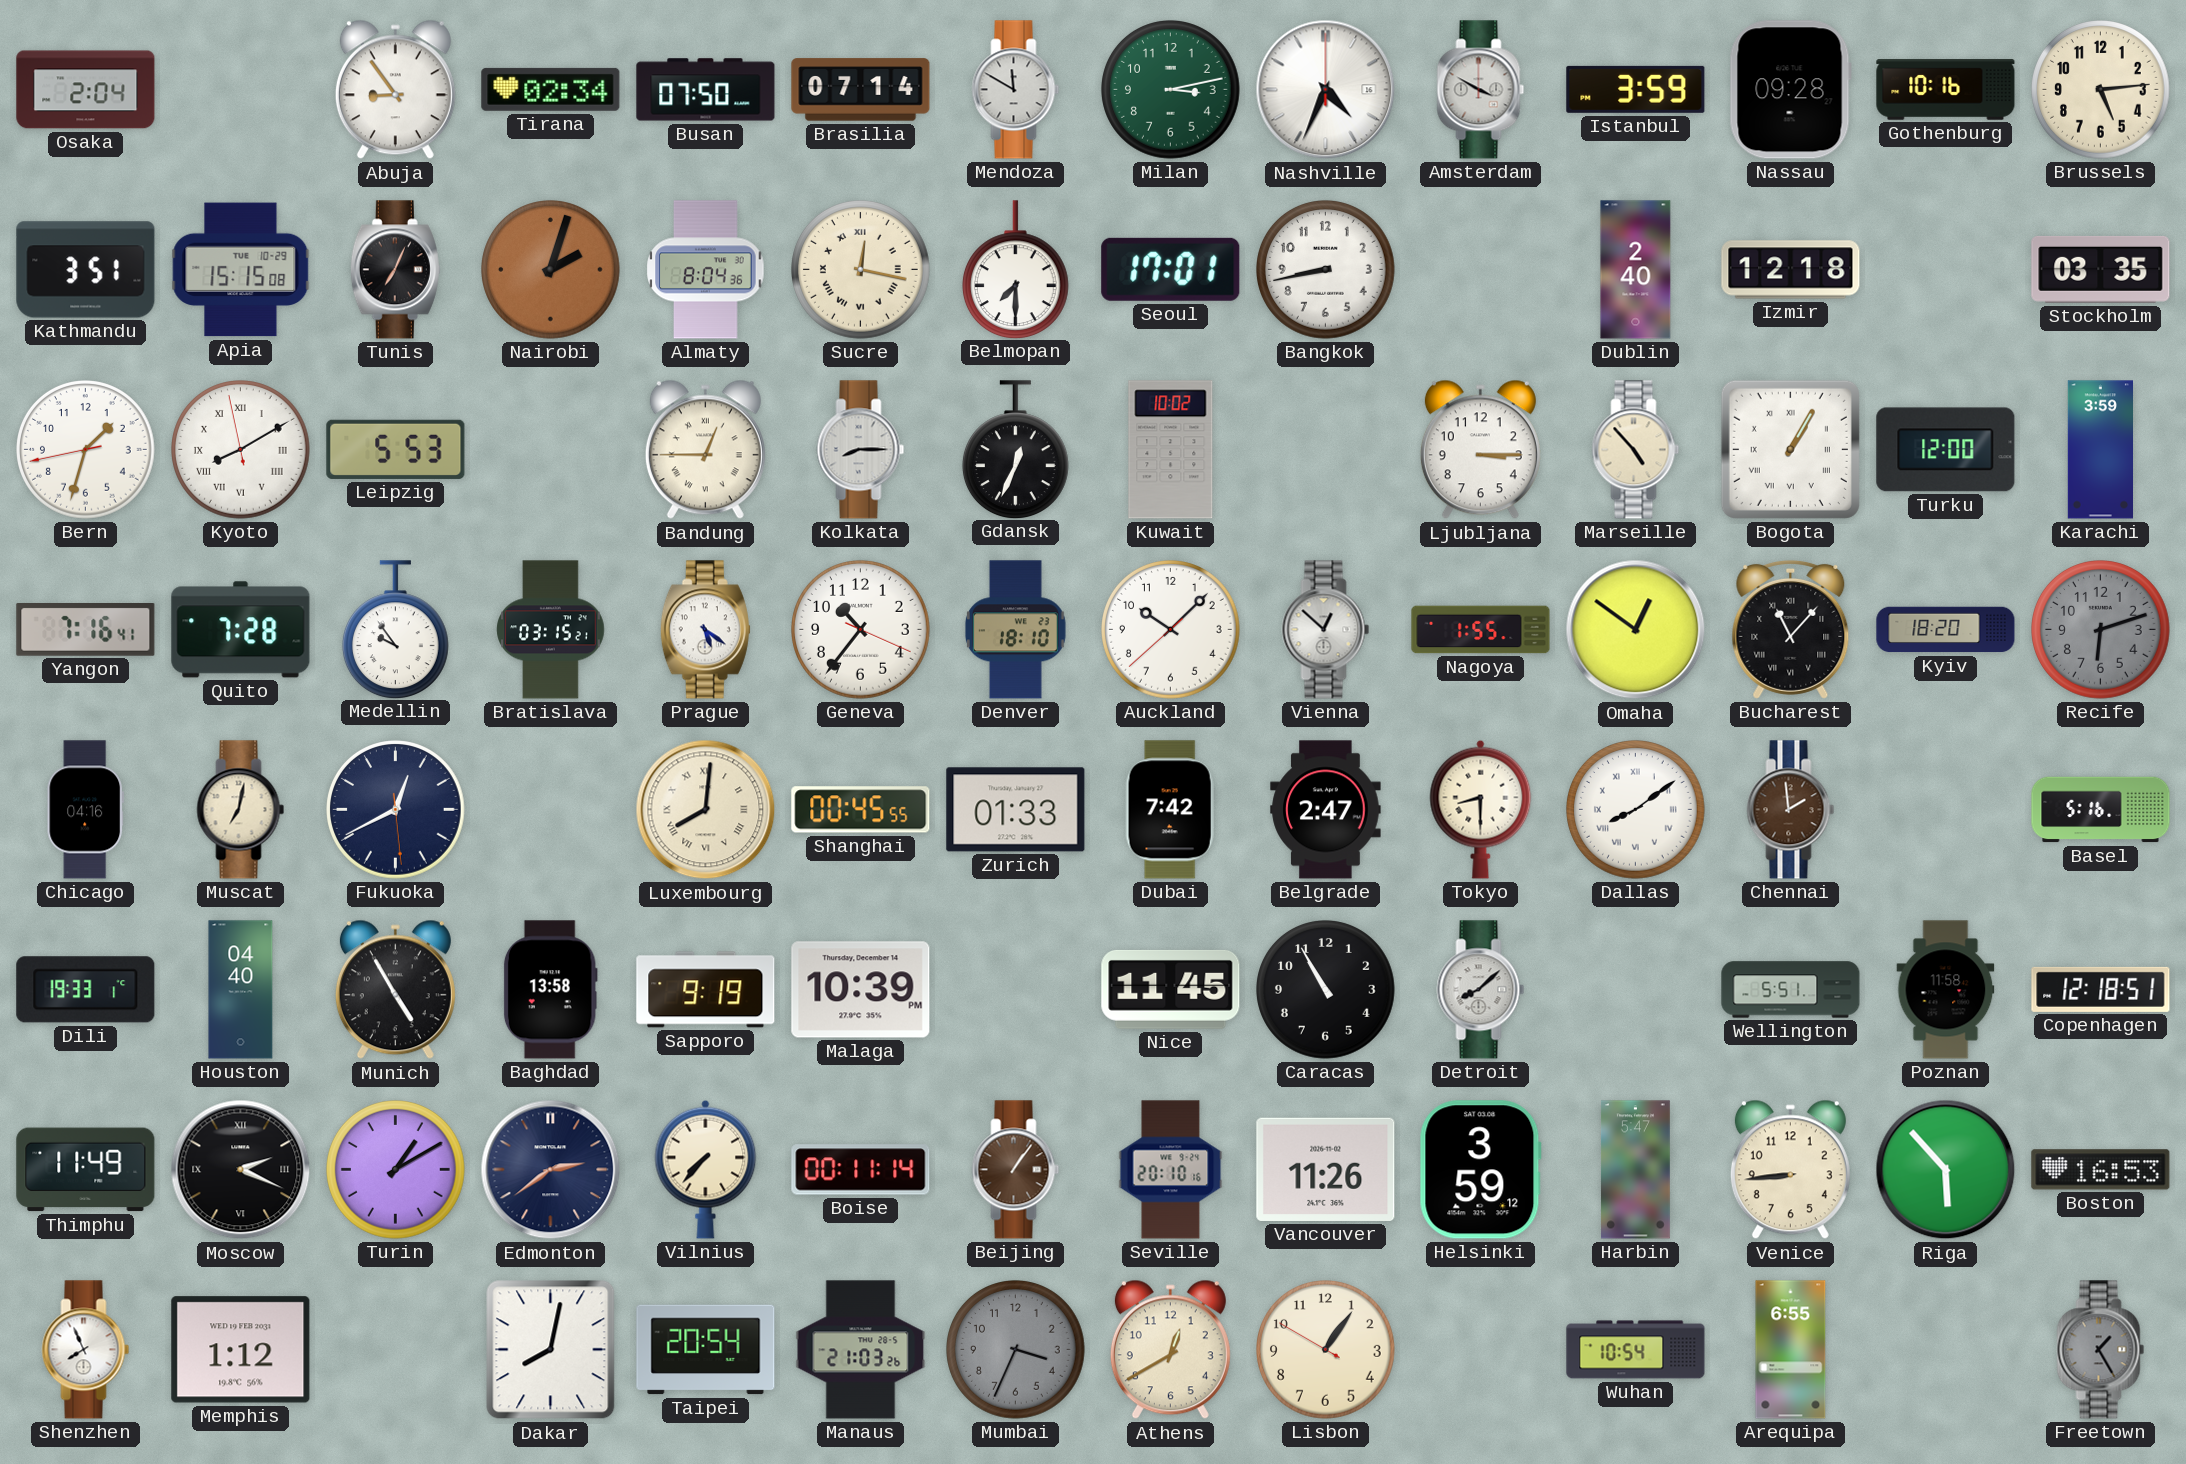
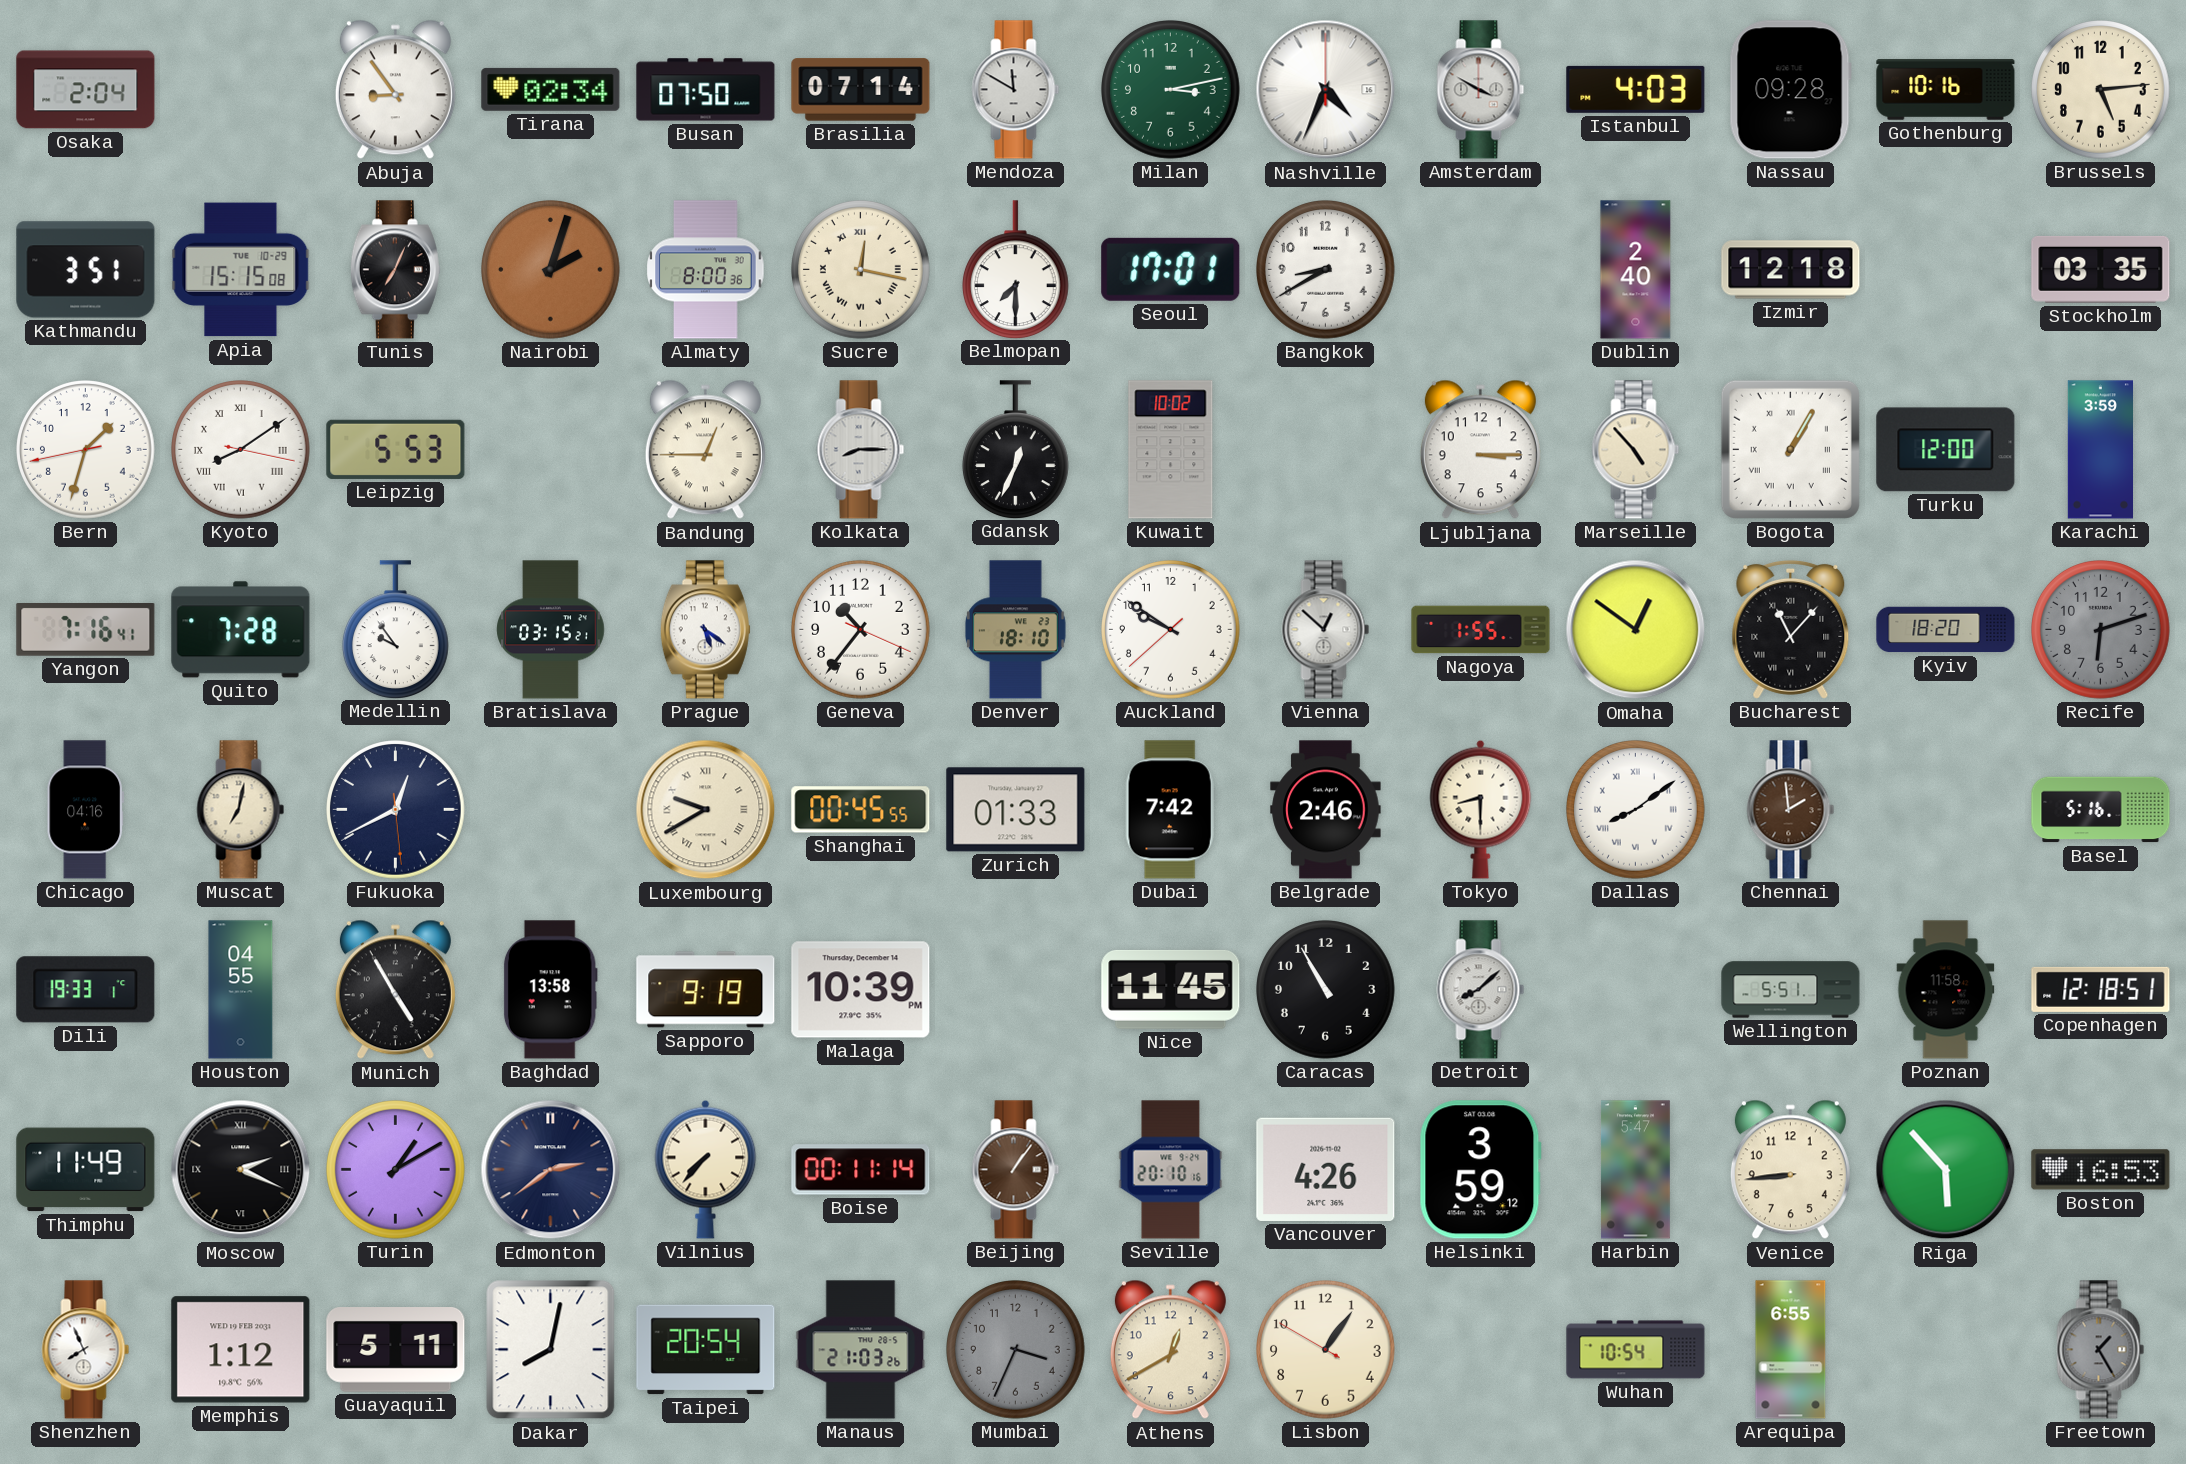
Istanbul: 3:59 -> 4:03 (1636, 89)
Almaty: 8:04 -> 8:00 (706, 270)
Bangkok: 8:43 -> 8:40 (1326, 270)
Kyoto: 8:09:58 -> 8:09:17 (241, 450)
Auckland: 10:07 -> 9:50 (1171, 630)
Luxembourg: 8:01 -> 9:40 (706, 810)
Belgrade: 2:47 -> 2:46 (1326, 810)
Houston: 04:40 -> 04:55 (241, 990)
Vancouver: 11:26 -> 4:26 (1326, 1169)
Guayaquil: none -> 5:11 (396, 1350)
